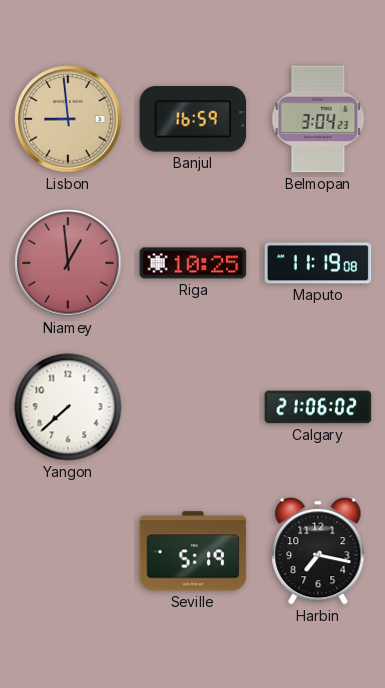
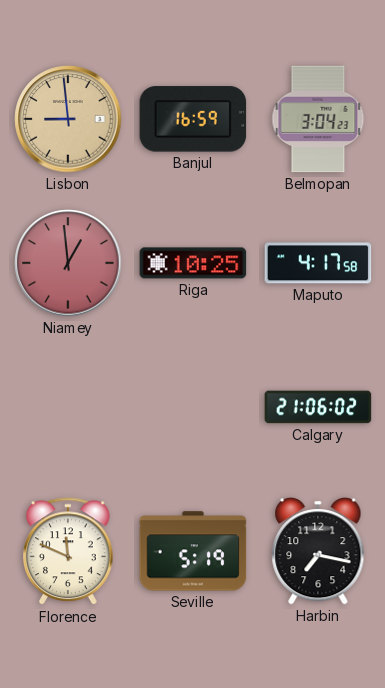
Maputo: 11:19 -> 4:17 (318, 263)
Yangon: 7:38 -> none (68, 407)
Florence: none -> 11:49 (69, 552)
